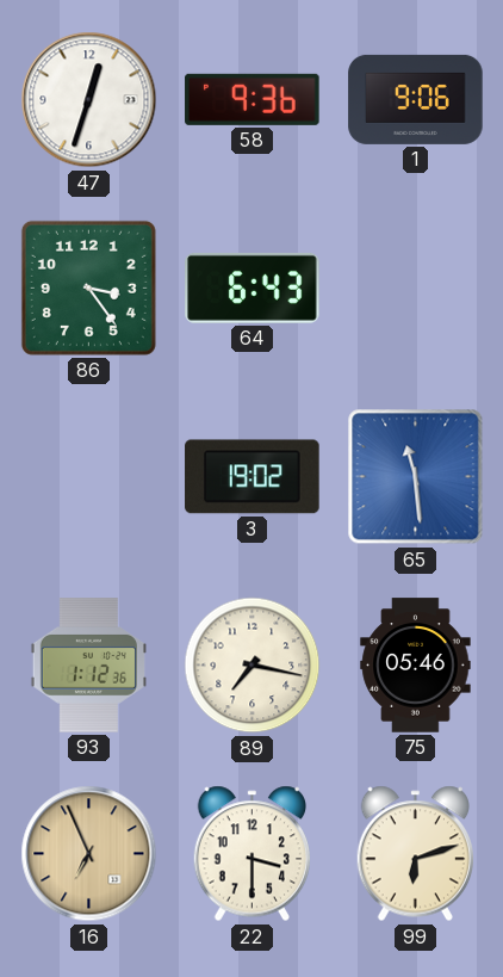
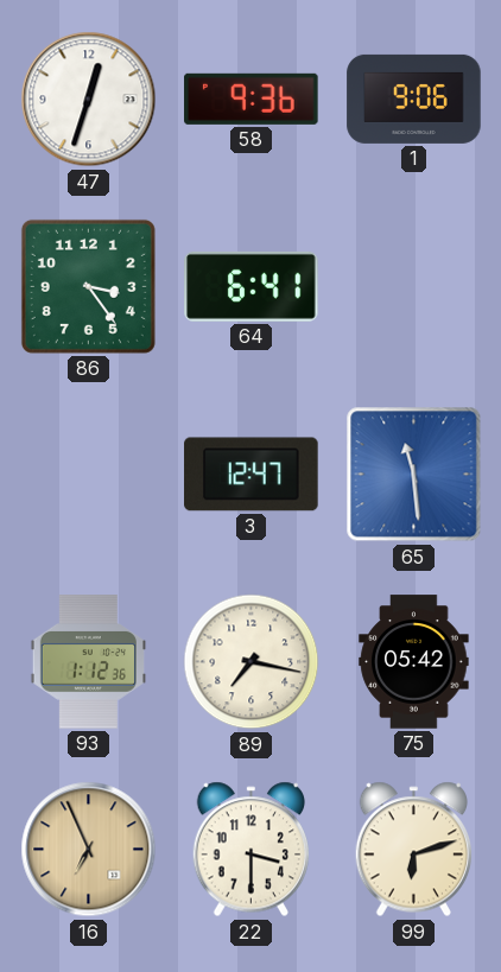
64: 6:43 -> 6:41 (252, 286)
3: 19:02 -> 12:47 (252, 475)
75: 05:46 -> 05:42 (414, 662)
